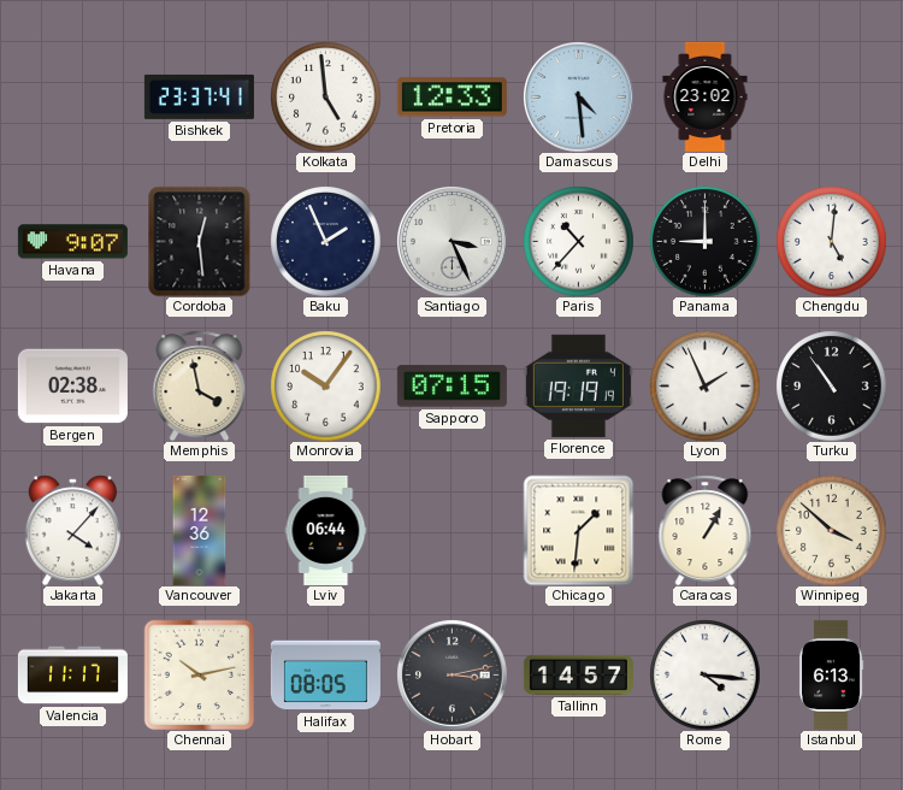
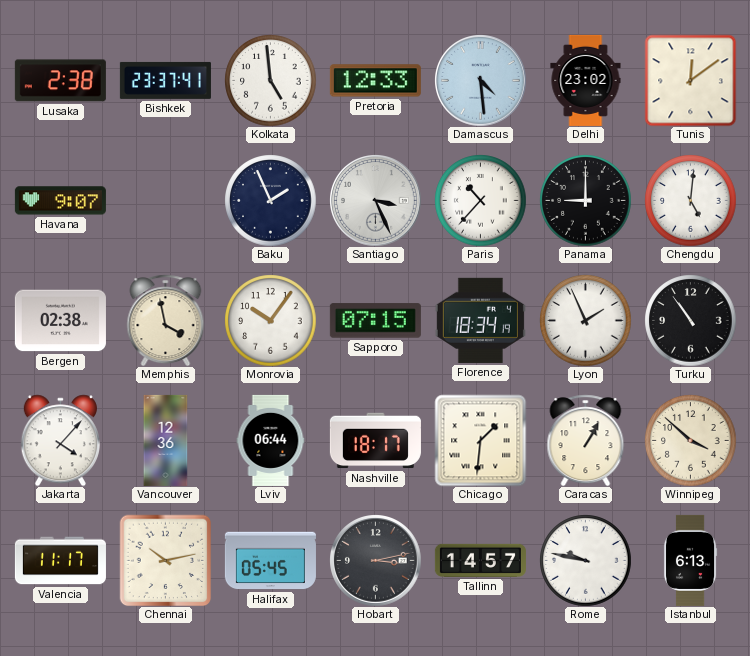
Lusaka: none -> 2:38 (60, 81)
Tunis: none -> 12:09 (690, 80)
Cordoba: 12:29 -> none (200, 241)
Florence: 19:19 -> 18:34 (480, 320)
Nashville: none -> 18:17 (375, 441)
Halifax: 08:05 -> 05:45 (270, 561)
Rome: 4:16 -> 9:47 (585, 560)
